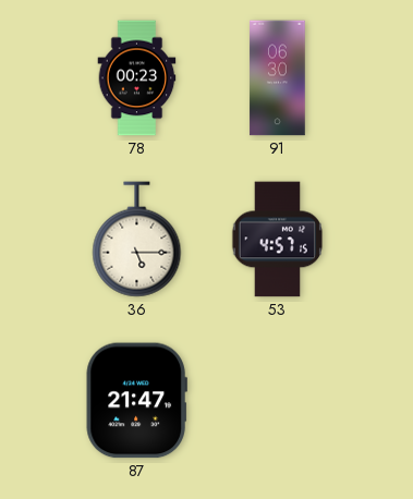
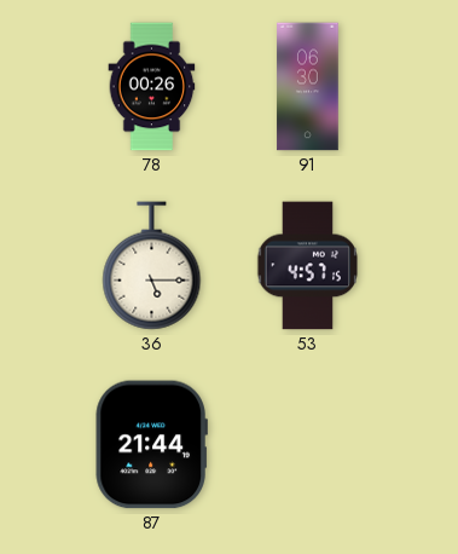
78: 00:23 -> 00:26 (152, 87)
87: 21:47 -> 21:44 (151, 445)
